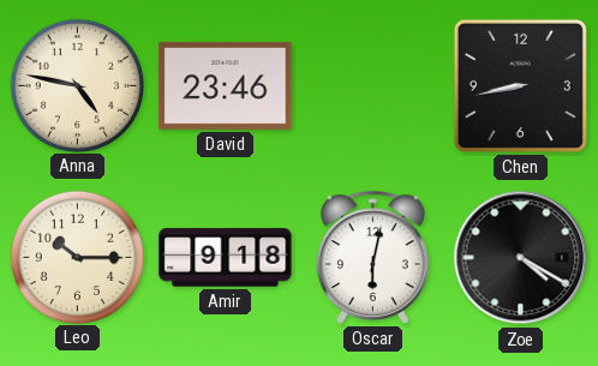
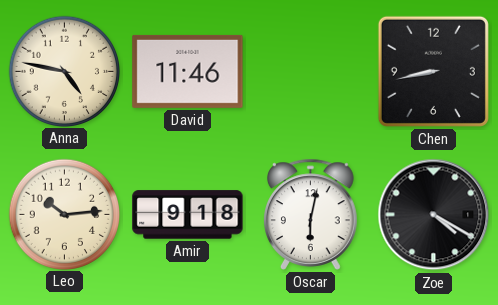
David: 23:46 -> 11:46 (188, 71)
Leo: 10:15 -> 10:14 (64, 214)
